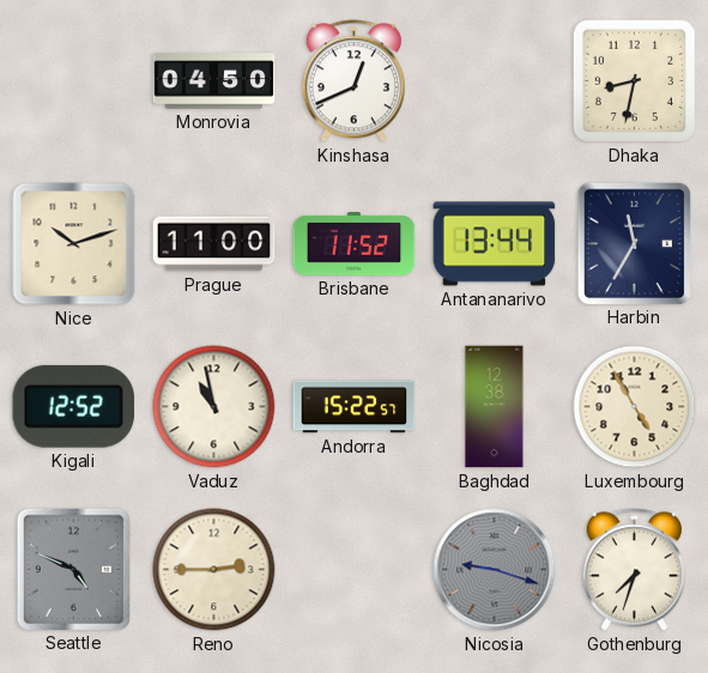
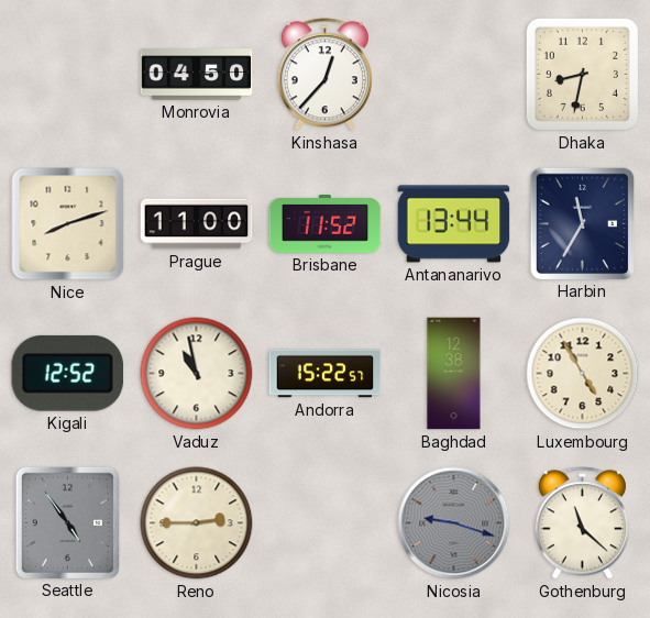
Kinshasa: 12:41 -> 12:37 (324, 75)
Nice: 10:12 -> 8:12 (68, 224)
Seattle: 4:49 -> 4:54 (67, 522)
Gothenburg: 7:33 -> 11:22 (582, 523)
